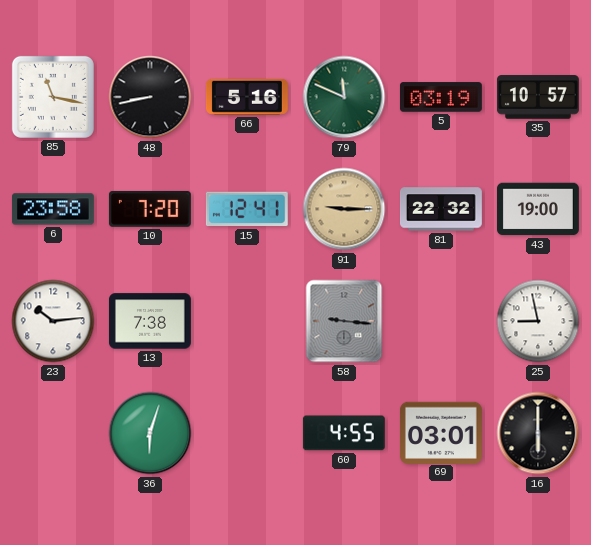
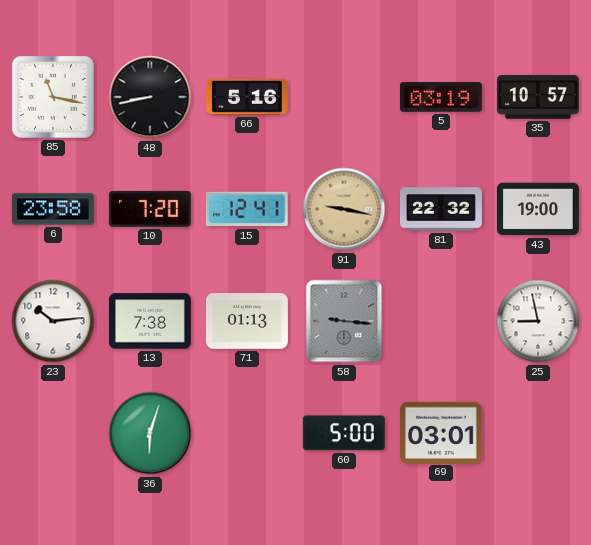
79: 11:49 -> none (344, 97)
91: 9:15 -> 9:17 (344, 209)
71: none -> 01:13 (247, 322)
60: 4:55 -> 5:00 (344, 433)
16: 6:00 -> none (538, 433)
